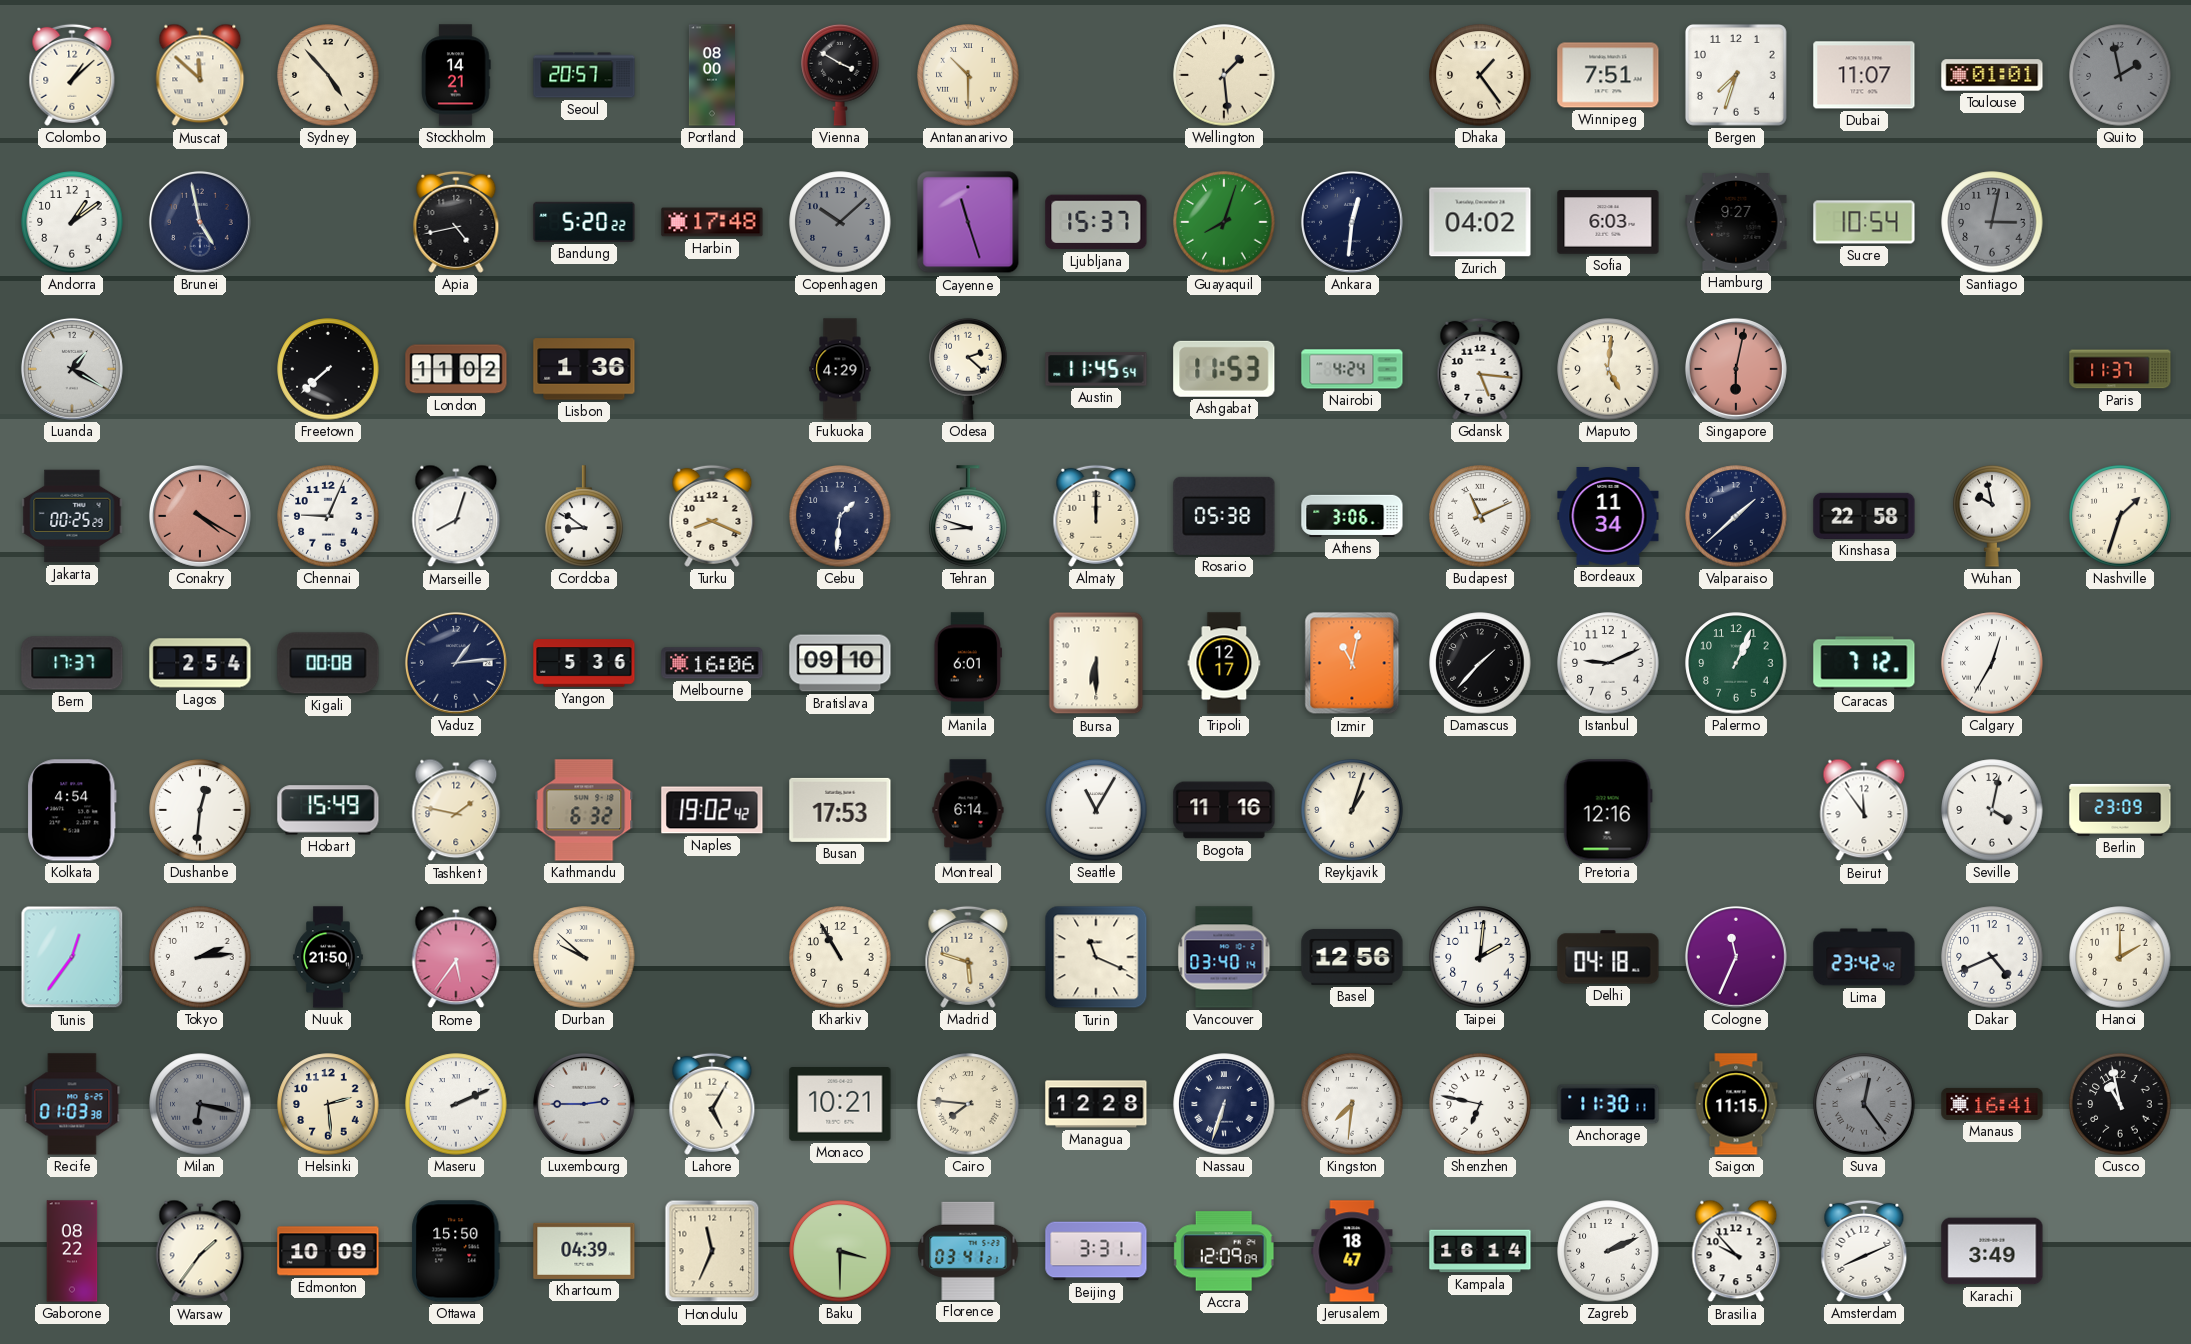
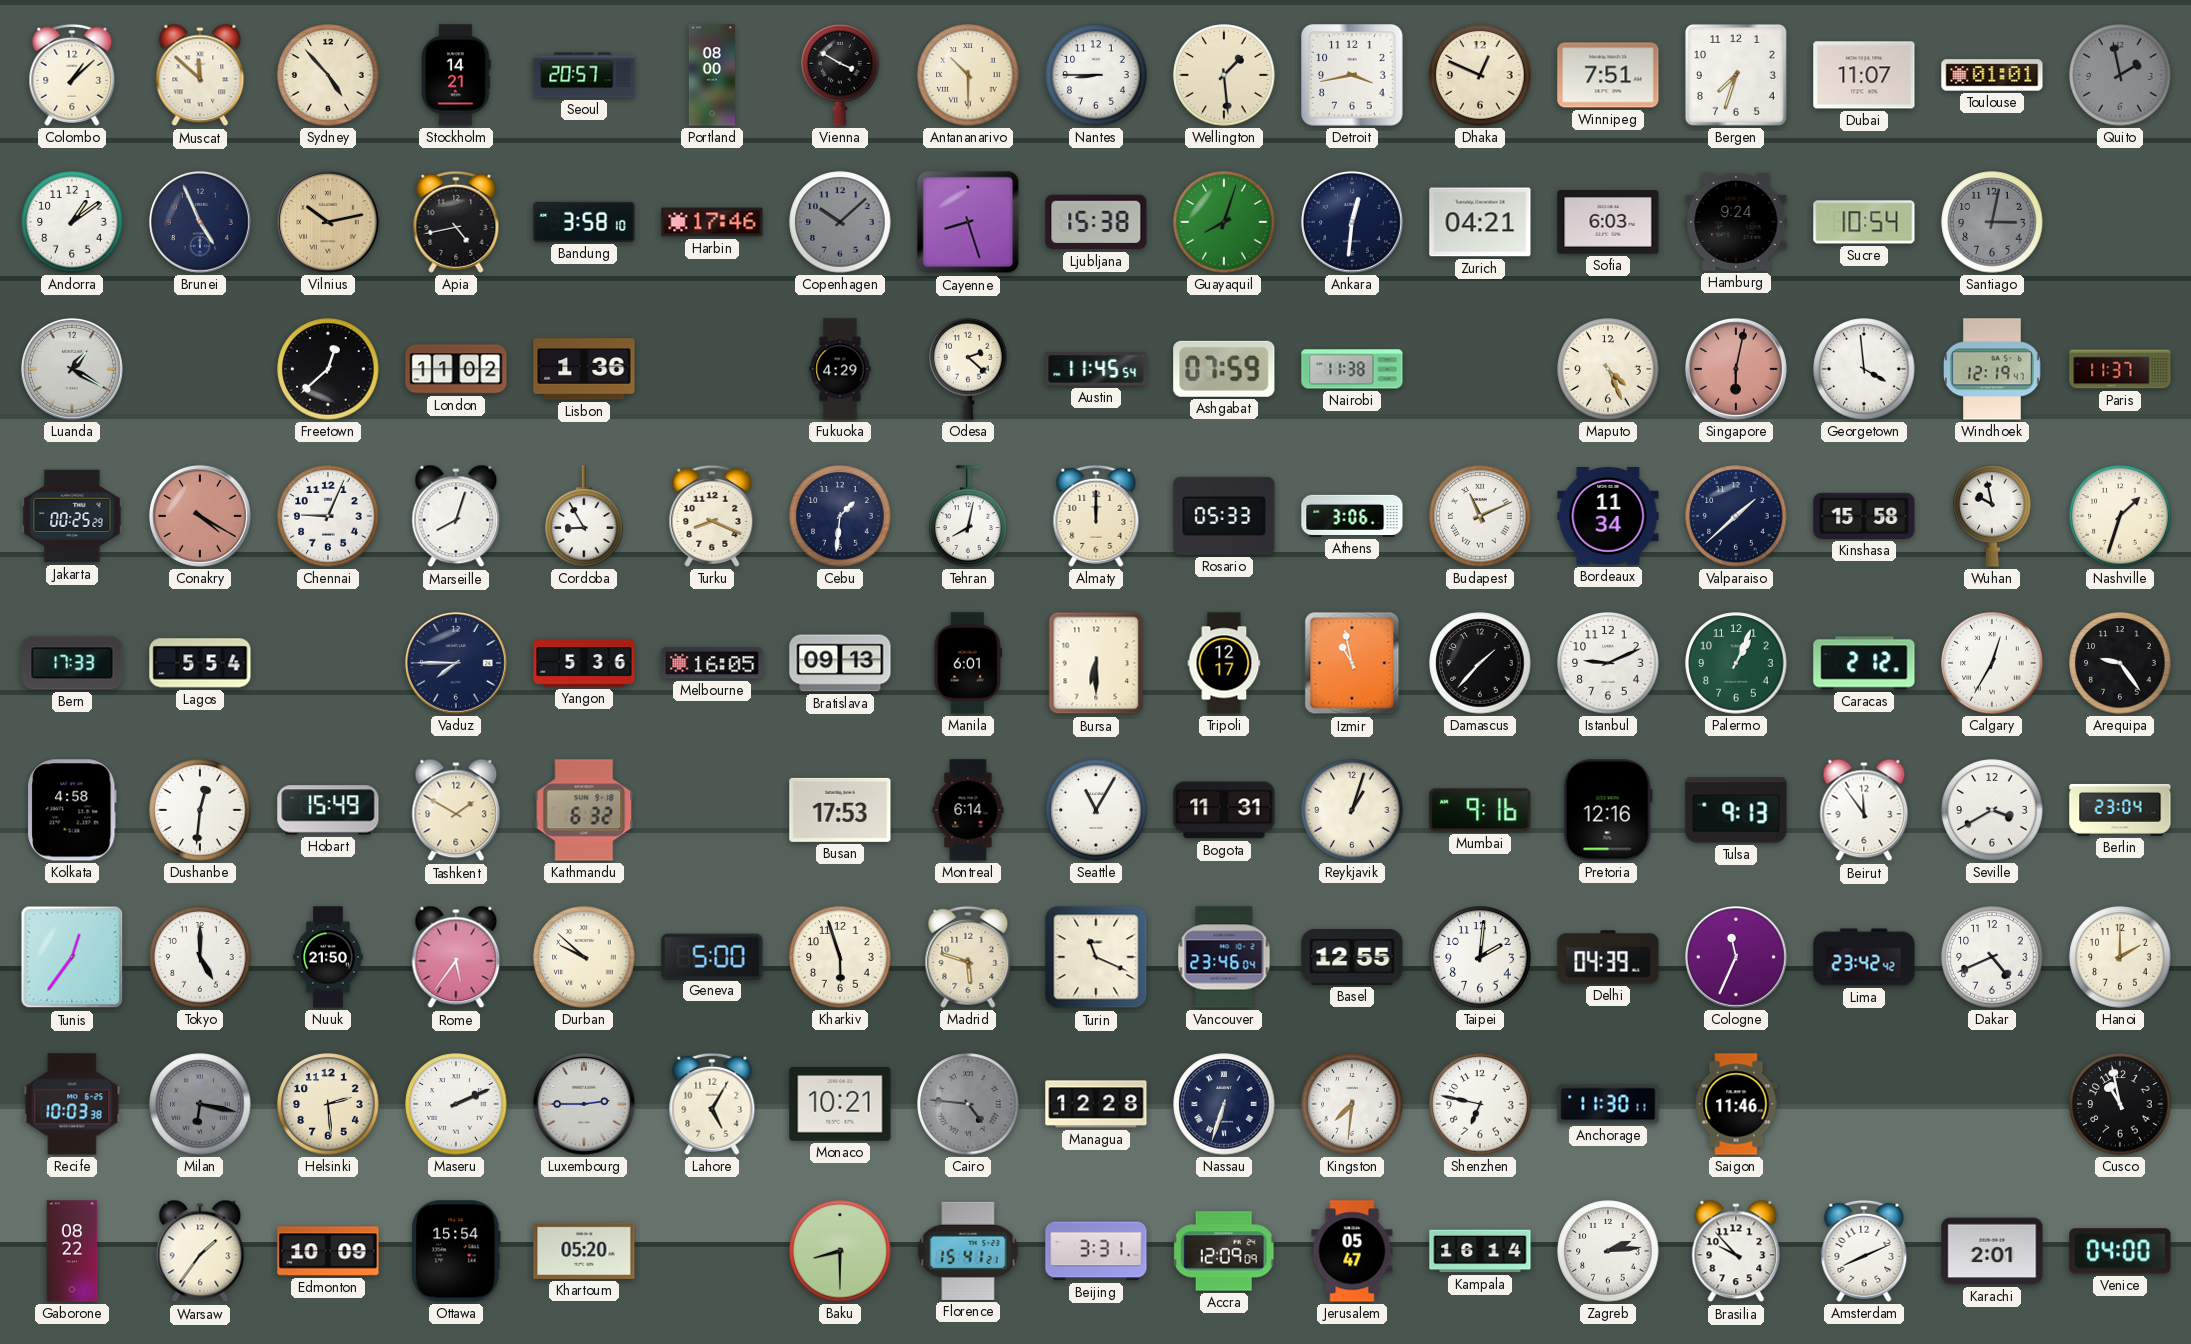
Nantes: none -> 8:45 (1096, 75)
Detroit: none -> 3:43 (1352, 75)
Dhaka: 1:24 -> 12:49 (1480, 75)
Brunei: 4:58 -> 4:56 (200, 222)
Vilnius: none -> 10:13 (328, 222)
Bandung: 5:20 -> 3:58 (584, 222)
Harbin: 17:48 -> 17:46 (712, 222)
Cayenne: 11:27 -> 8:27 (968, 222)
Ljubljana: 15:37 -> 15:38 (1096, 222)
Zurich: 04:02 -> 04:21 (1480, 222)
Hamburg: 9:27 -> 9:24 (1736, 223)
Freetown: 7:38 -> 12:38 (328, 369)
Ashgabat: 11:53 -> 07:59 (1224, 369)
Nairobi: 4:24 -> 11:38 (1352, 369)
Gdansk: 5:16 -> none (1480, 369)
Maputo: 5:01 -> 4:26 (1608, 369)
Georgetown: none -> 3:59 (1864, 369)
Windhoek: none -> 12:19 (1993, 369)
Cordoba: 8:51 -> 8:55 (584, 516)
Tehran: 8:48 -> 8:02 (968, 516)
Rosario: 05:38 -> 05:33 (1224, 516)
Kinshasa: 22:58 -> 15:58 (1864, 516)
Bern: 17:37 -> 17:33 (72, 663)
Lagos: 2:54 -> 5:54 (200, 663)
Kigali: 00:08 -> none (328, 663)
Vaduz: 1:14 -> 7:45 (456, 663)
Melbourne: 16:06 -> 16:05 (712, 663)
Bratislava: 09:10 -> 09:13 (840, 663)
Izmir: 11:02 -> 10:58 (1352, 663)
Caracas: 7:12 -> 2:12 (1864, 663)
Arequipa: none -> 9:24 (2120, 663)
Kolkata: 4:54 -> 4:58 (72, 810)
Tashkent: 1:47 -> 1:50 (456, 810)
Naples: 19:02 -> none (712, 810)
Bogota: 11:16 -> 11:31 (1224, 810)
Mumbai: none -> 9:16 (1480, 810)
Tulsa: none -> 9:13 (1736, 810)
Seville: 4:02 -> 3:40 (1992, 810)
Berlin: 23:09 -> 23:04 (2120, 810)
Tokyo: 2:14 -> 5:00 (200, 957)
Geneva: none -> 5:00 (712, 956)
Kharkiv: 10:55 -> 5:57 (840, 957)
Vancouver: 03:40 -> 23:46 (1224, 957)
Basel: 12:56 -> 12:55 (1352, 957)
Delhi: 04:18 -> 04:39 (1608, 957)
Recife: 01:03 -> 10:03 (72, 1104)
Cairo: 7:46 -> 4:46 (968, 1104)
Cairo dial: cream -> grey (968, 1104)
Saigon: 11:15 -> 11:46 (1736, 1104)
Suva: 12:24 -> none (1864, 1104)
Manaus: 16:41 -> none (1992, 1104)
Ottawa: 15:50 -> 15:54 (456, 1251)
Khartoum: 04:39 -> 05:20 (584, 1251)
Honolulu: 11:34 -> none (712, 1251)
Baku: 3:30 -> 8:30 (840, 1251)
Florence: 03:41 -> 15:41 (968, 1251)
Jerusalem: 18:47 -> 05:47 (1352, 1251)
Zagreb: 2:11 -> 2:14 (1608, 1251)
Karachi: 3:49 -> 2:01 (1992, 1251)
Venice: none -> 04:00 (2120, 1251)
